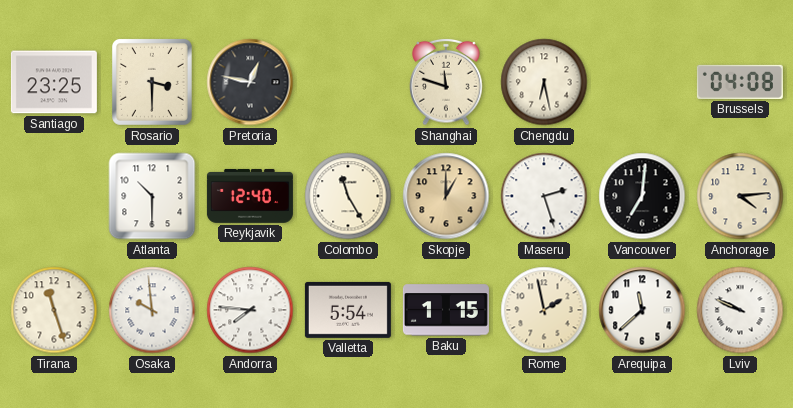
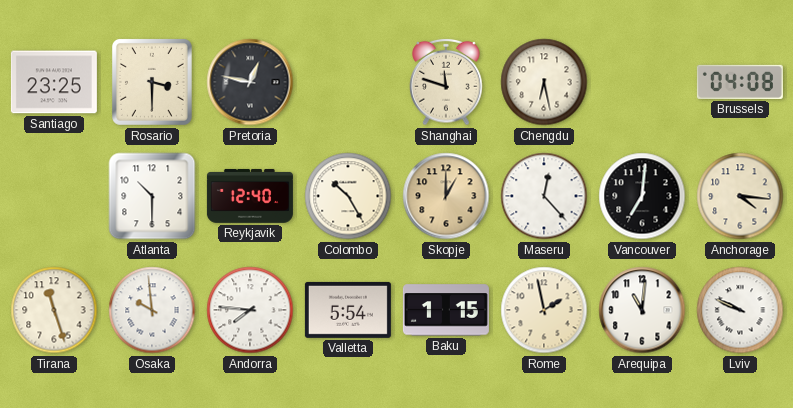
Colombo: 11:25 -> 10:25 (348, 196)
Maseru: 2:27 -> 12:23 (544, 196)
Anchorage: 4:14 -> 4:16 (740, 196)
Arequipa: 11:38 -> 11:01 (642, 310)
